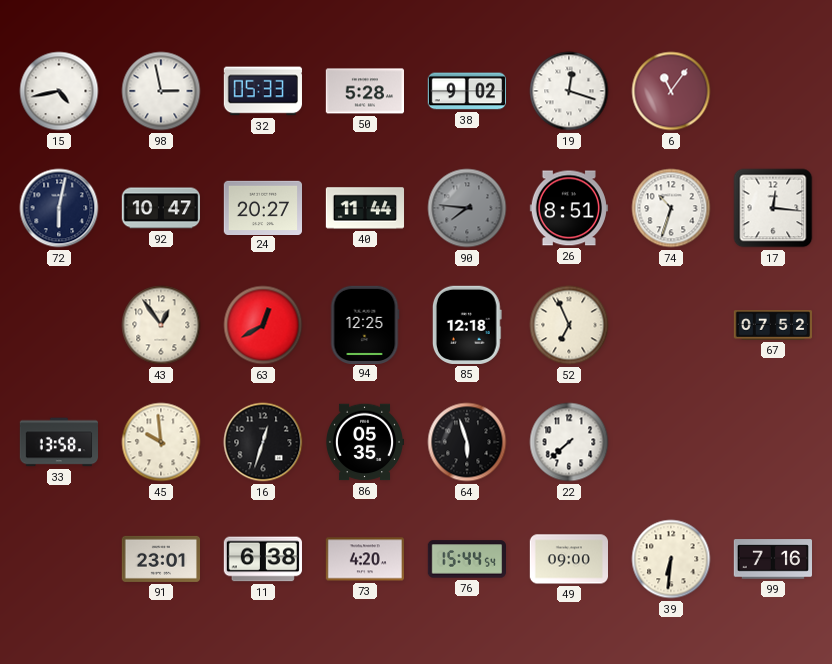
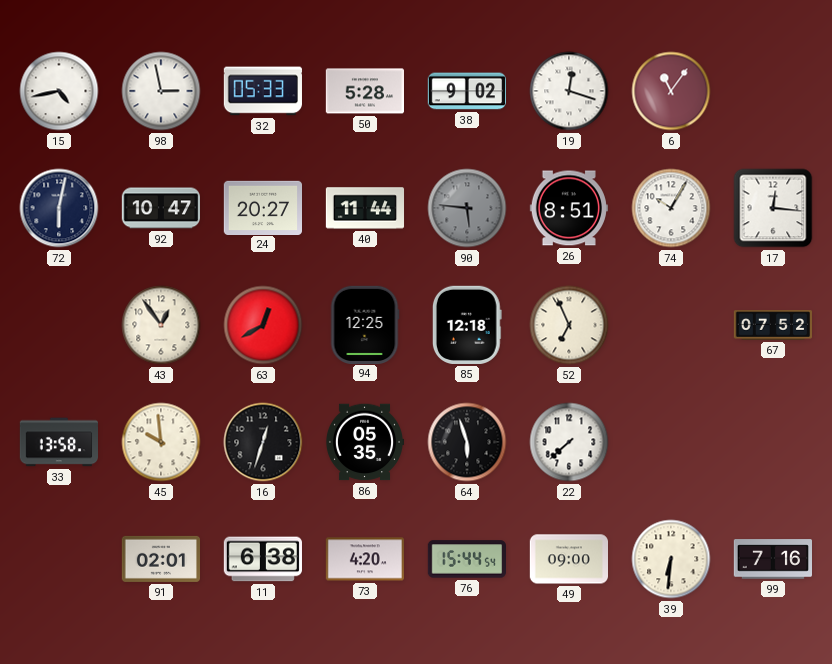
90: 7:46 -> 5:46 (467, 208)
74: 10:33 -> 10:05 (671, 208)
91: 23:01 -> 02:01 (160, 559)
